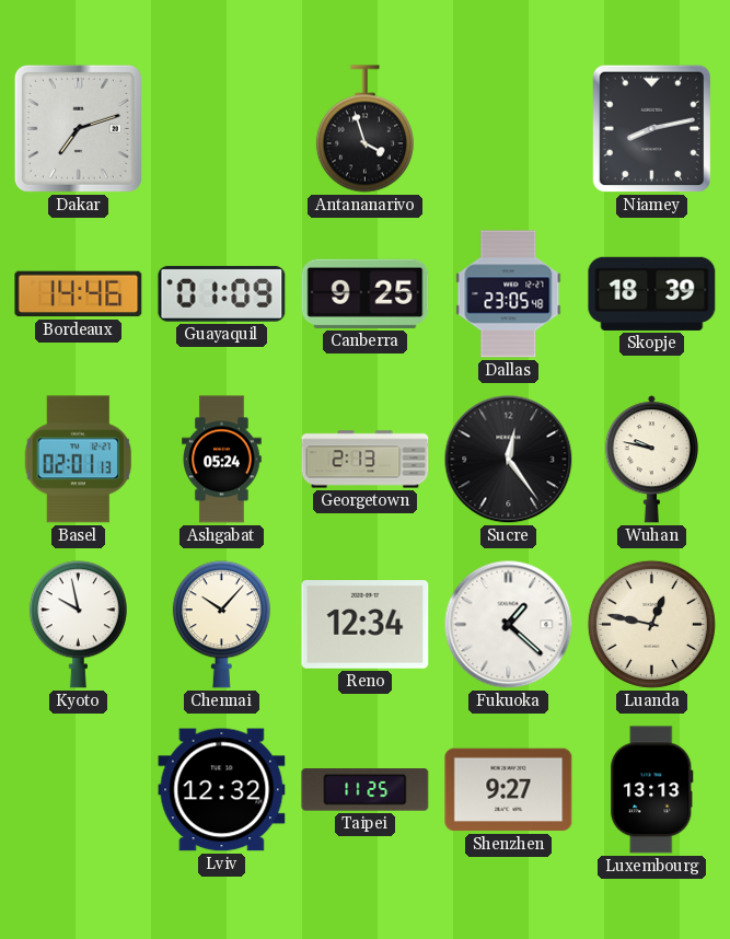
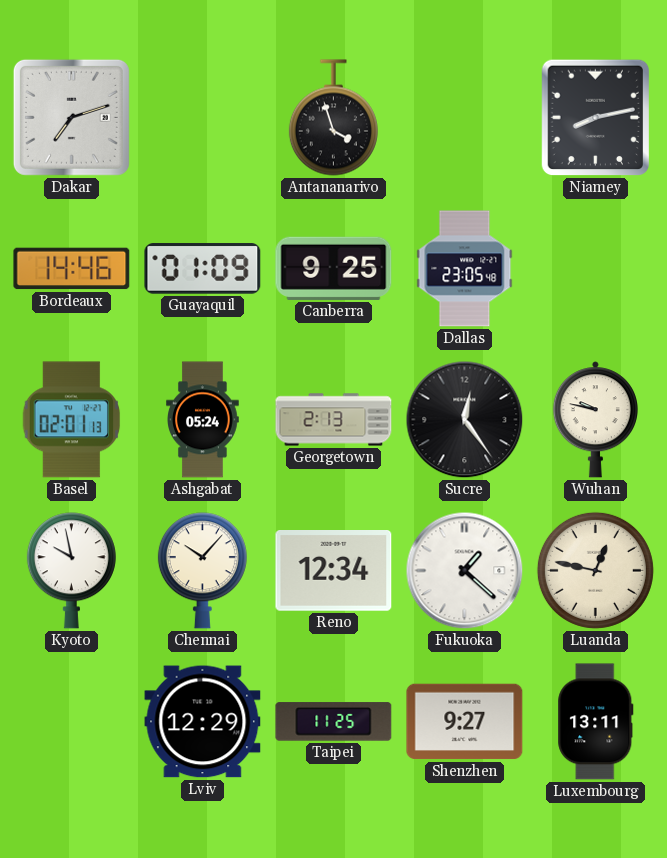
Skopje: 18:39 -> none (652, 293)
Lviv: 12:32 -> 12:29 (203, 722)
Luxembourg: 13:13 -> 13:11 (596, 722)
